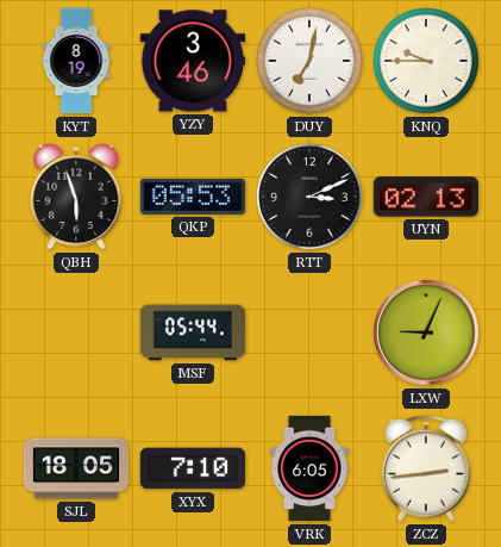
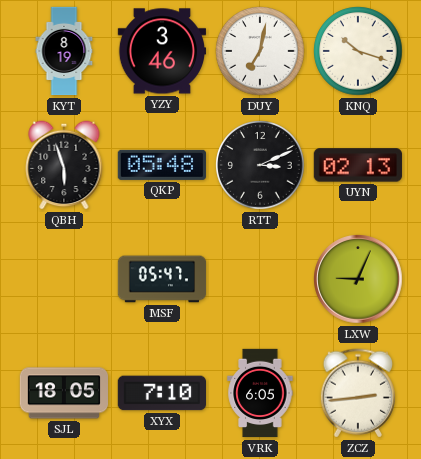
KNQ: 9:45 -> 10:18 (358, 51)
QKP: 05:53 -> 05:48 (162, 165)
MSF: 05:44 -> 05:47 (162, 279)
